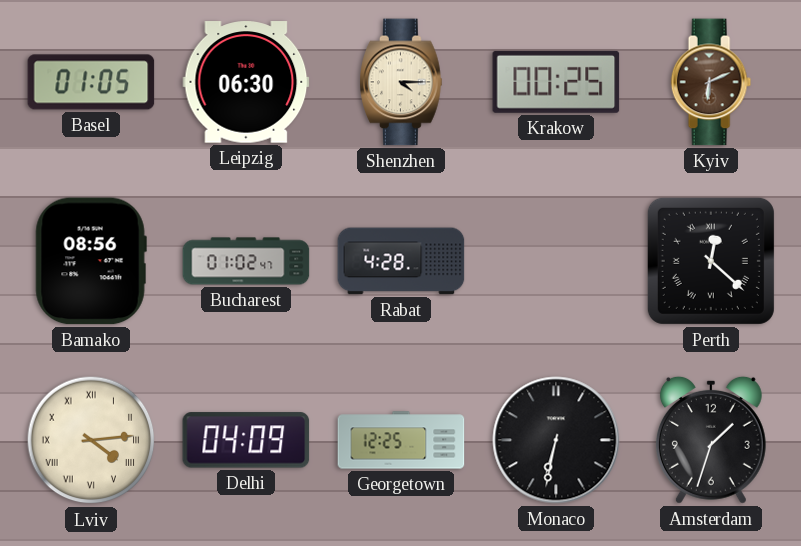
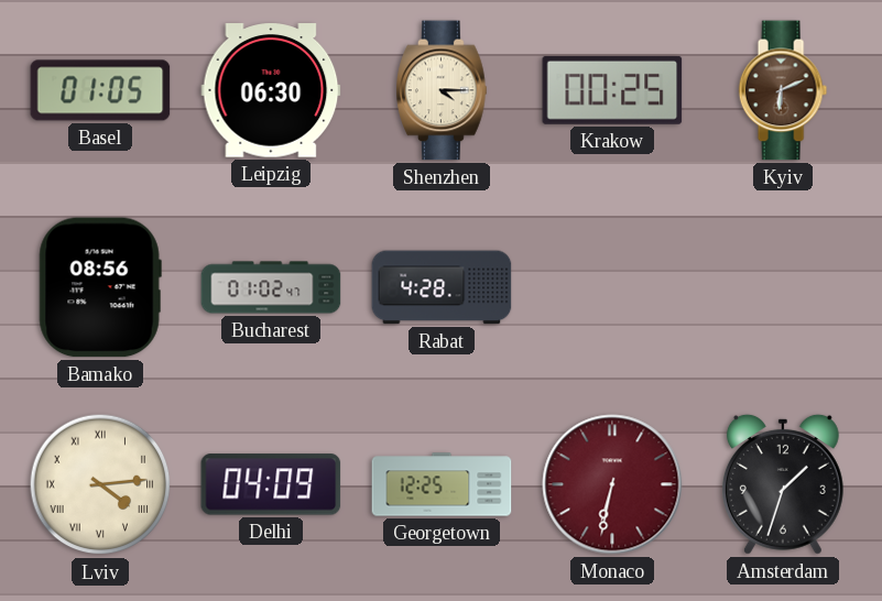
Perth: 12:22 -> none (711, 261)
Monaco dial: black -> burgundy (612, 484)
